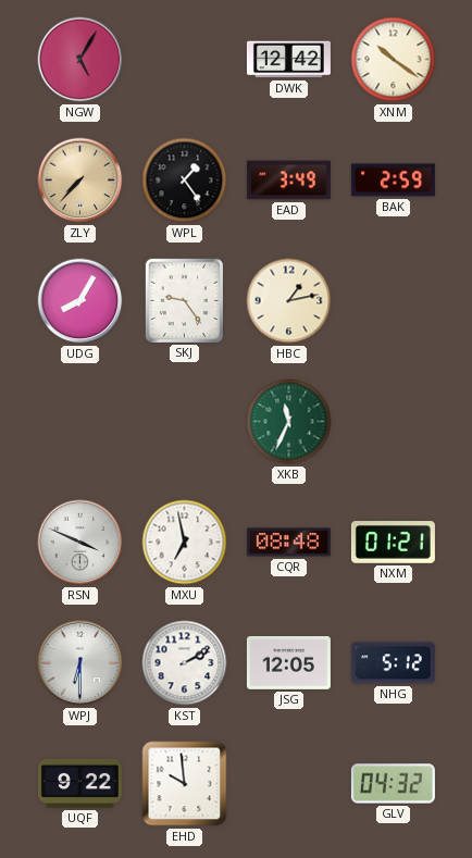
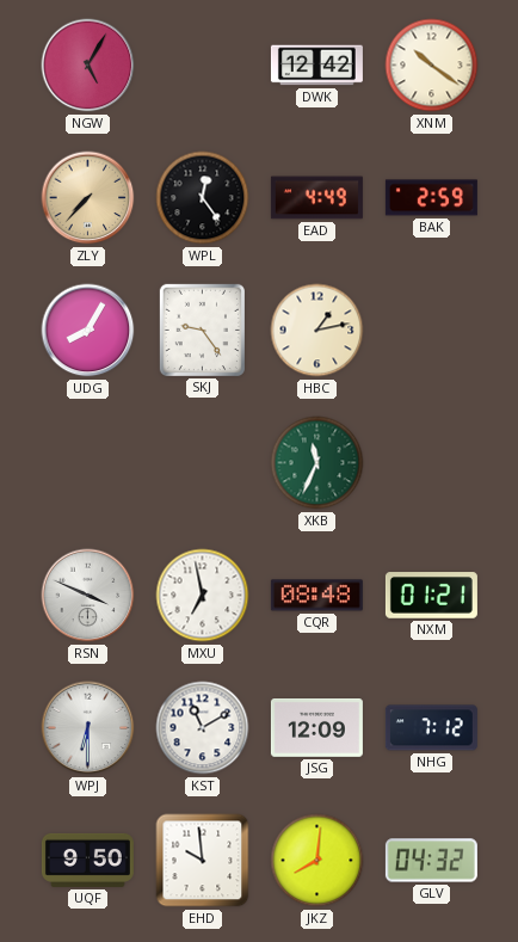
WPL: 1:24 -> 12:24 (203, 198)
EAD: 3:49 -> 4:49 (316, 198)
KST: 2:10 -> 11:10 (203, 728)
JSG: 12:05 -> 12:09 (316, 728)
NHG: 5:12 -> 7:12 (431, 728)
UQF: 9:22 -> 9:50 (87, 860)
JKZ: none -> 8:01 (317, 861)
